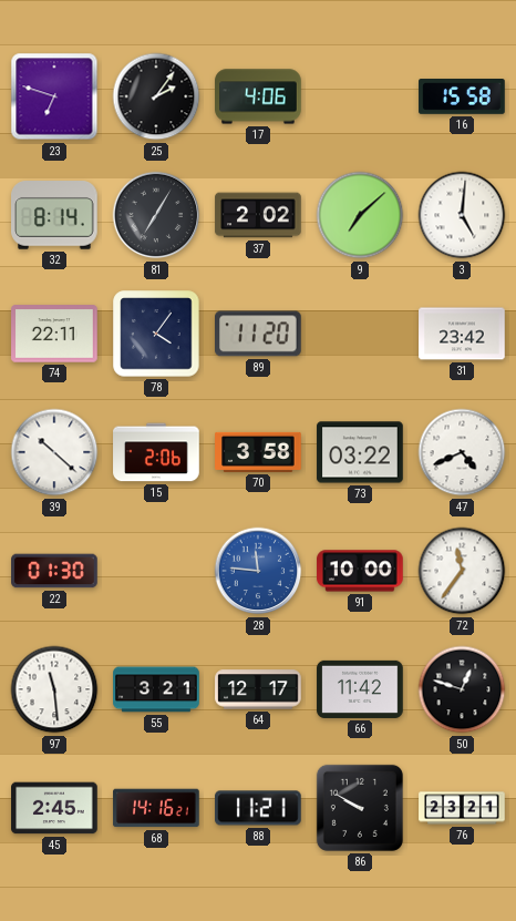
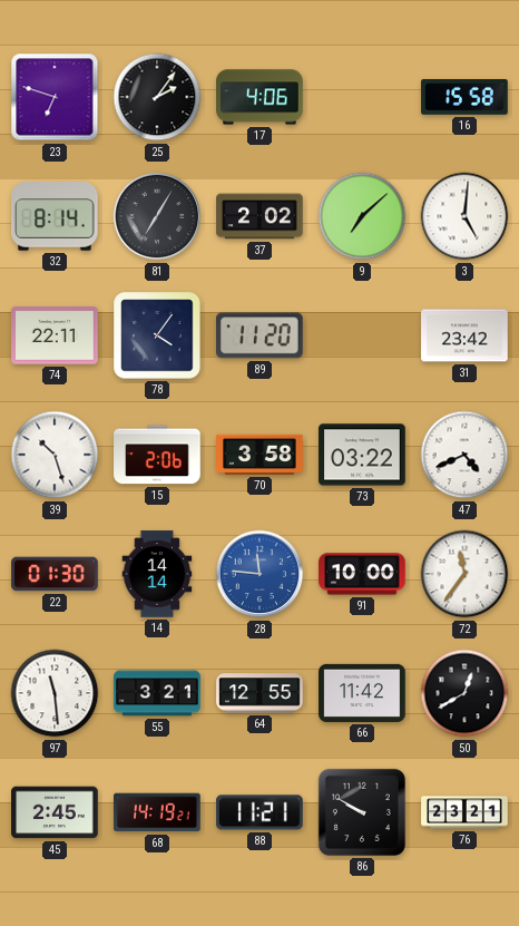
39: 10:22 -> 10:27 (55, 455)
14: none -> 14:14 (157, 574)
64: 12:17 -> 12:55 (259, 693)
50: 12:48 -> 12:40 (464, 693)
68: 14:16 -> 14:19 (157, 812)
